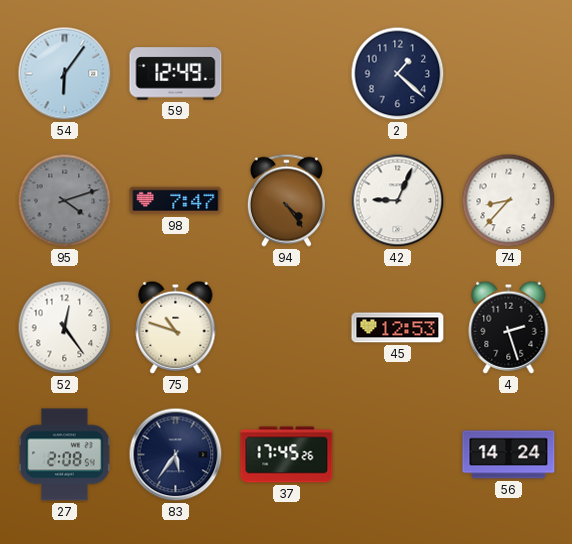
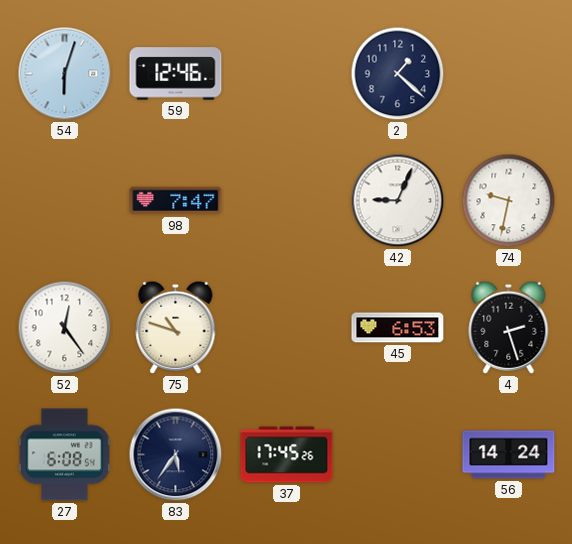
54: 6:06 -> 6:03 (65, 74)
59: 12:49 -> 12:46 (176, 74)
95: 4:12 -> none (65, 201)
94: 4:24 -> none (286, 200)
74: 8:37 -> 9:32 (509, 201)
45: 12:53 -> 6:53 (398, 328)
27: 2:08 -> 6:08 (64, 455)
